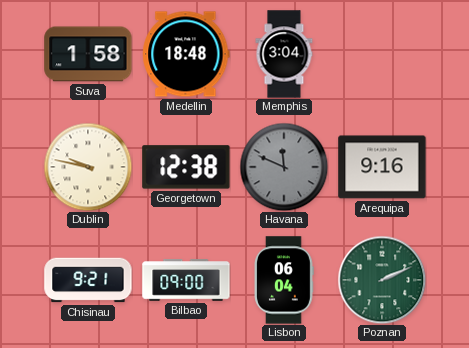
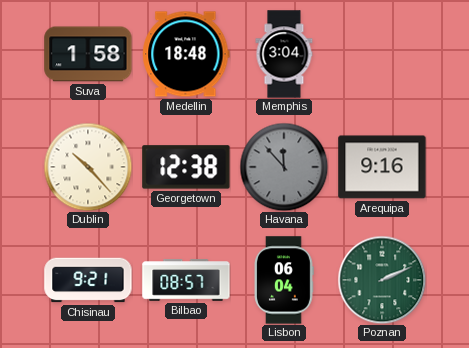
Dublin: 9:47 -> 10:23 (88, 167)
Havana: 11:49 -> 11:53 (284, 167)
Bilbao: 09:00 -> 08:57 (186, 280)
